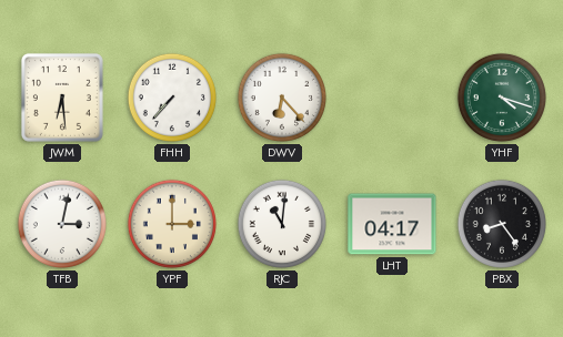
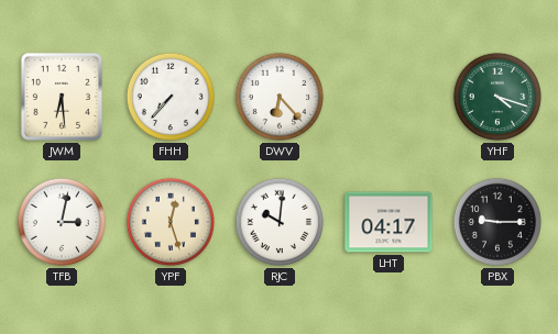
YPF: 3:00 -> 12:27 (171, 222)
RJC: 11:01 -> 10:01 (280, 222)
PBX: 8:24 -> 9:15 (497, 222)
